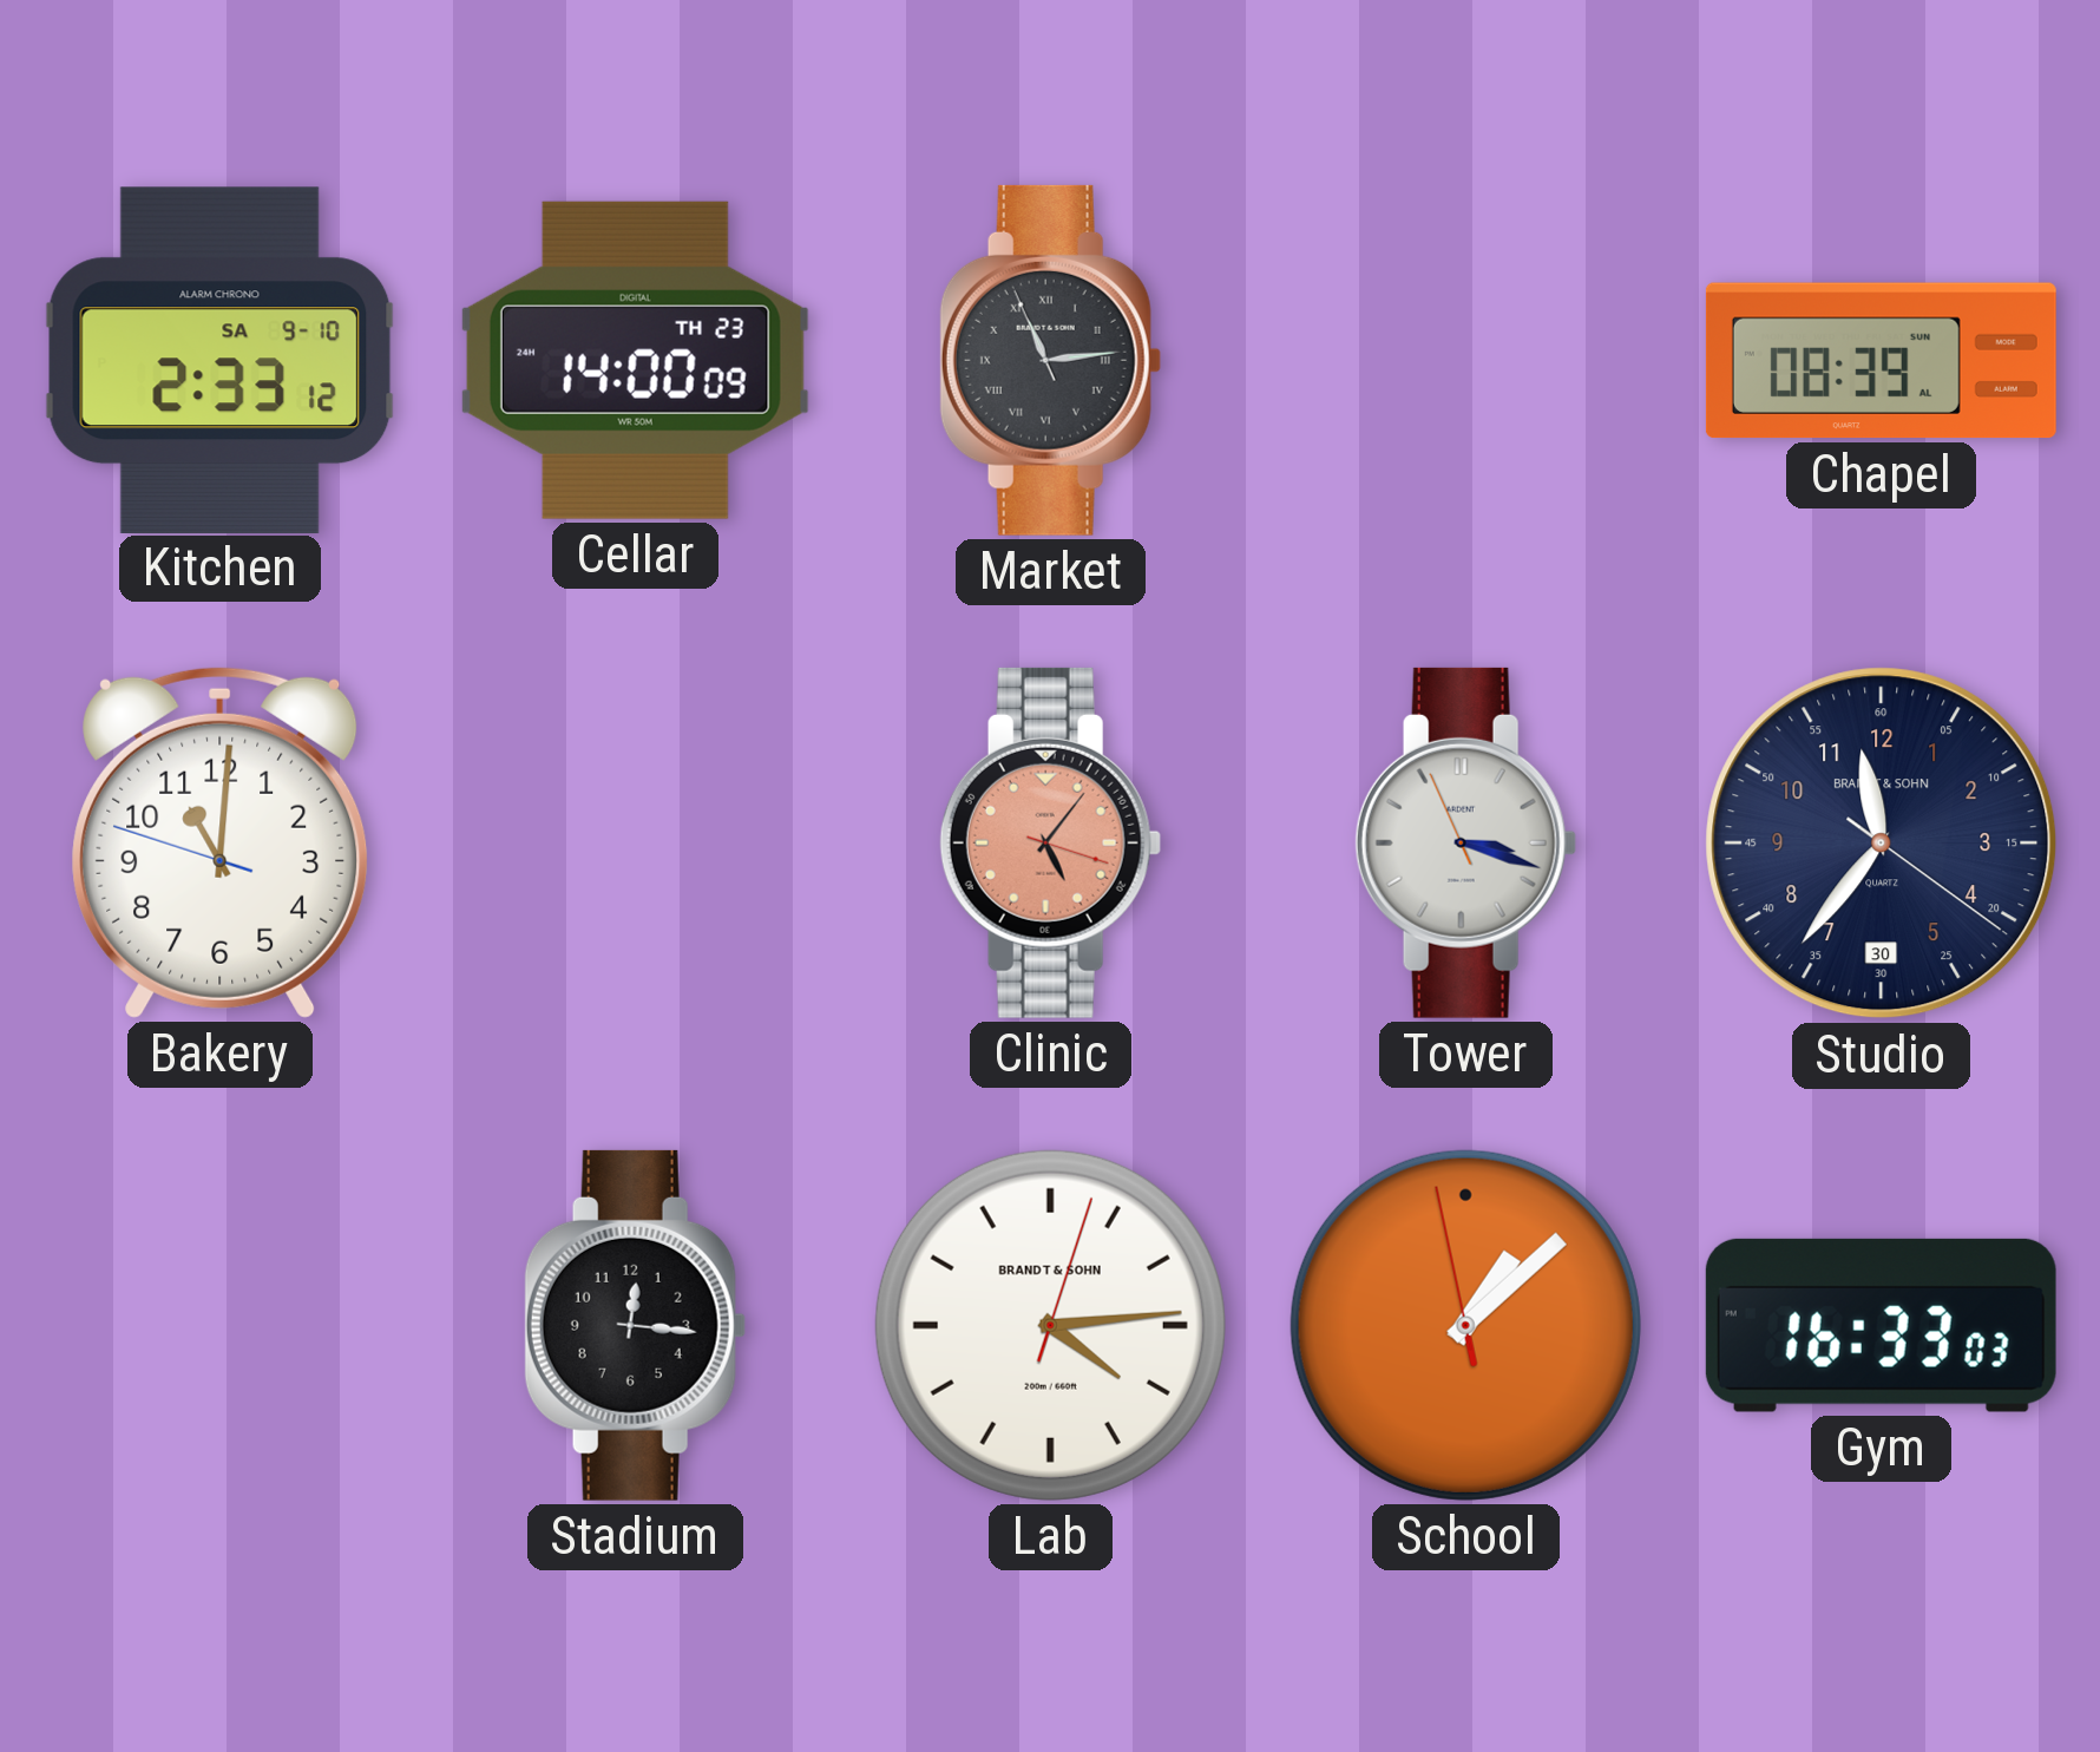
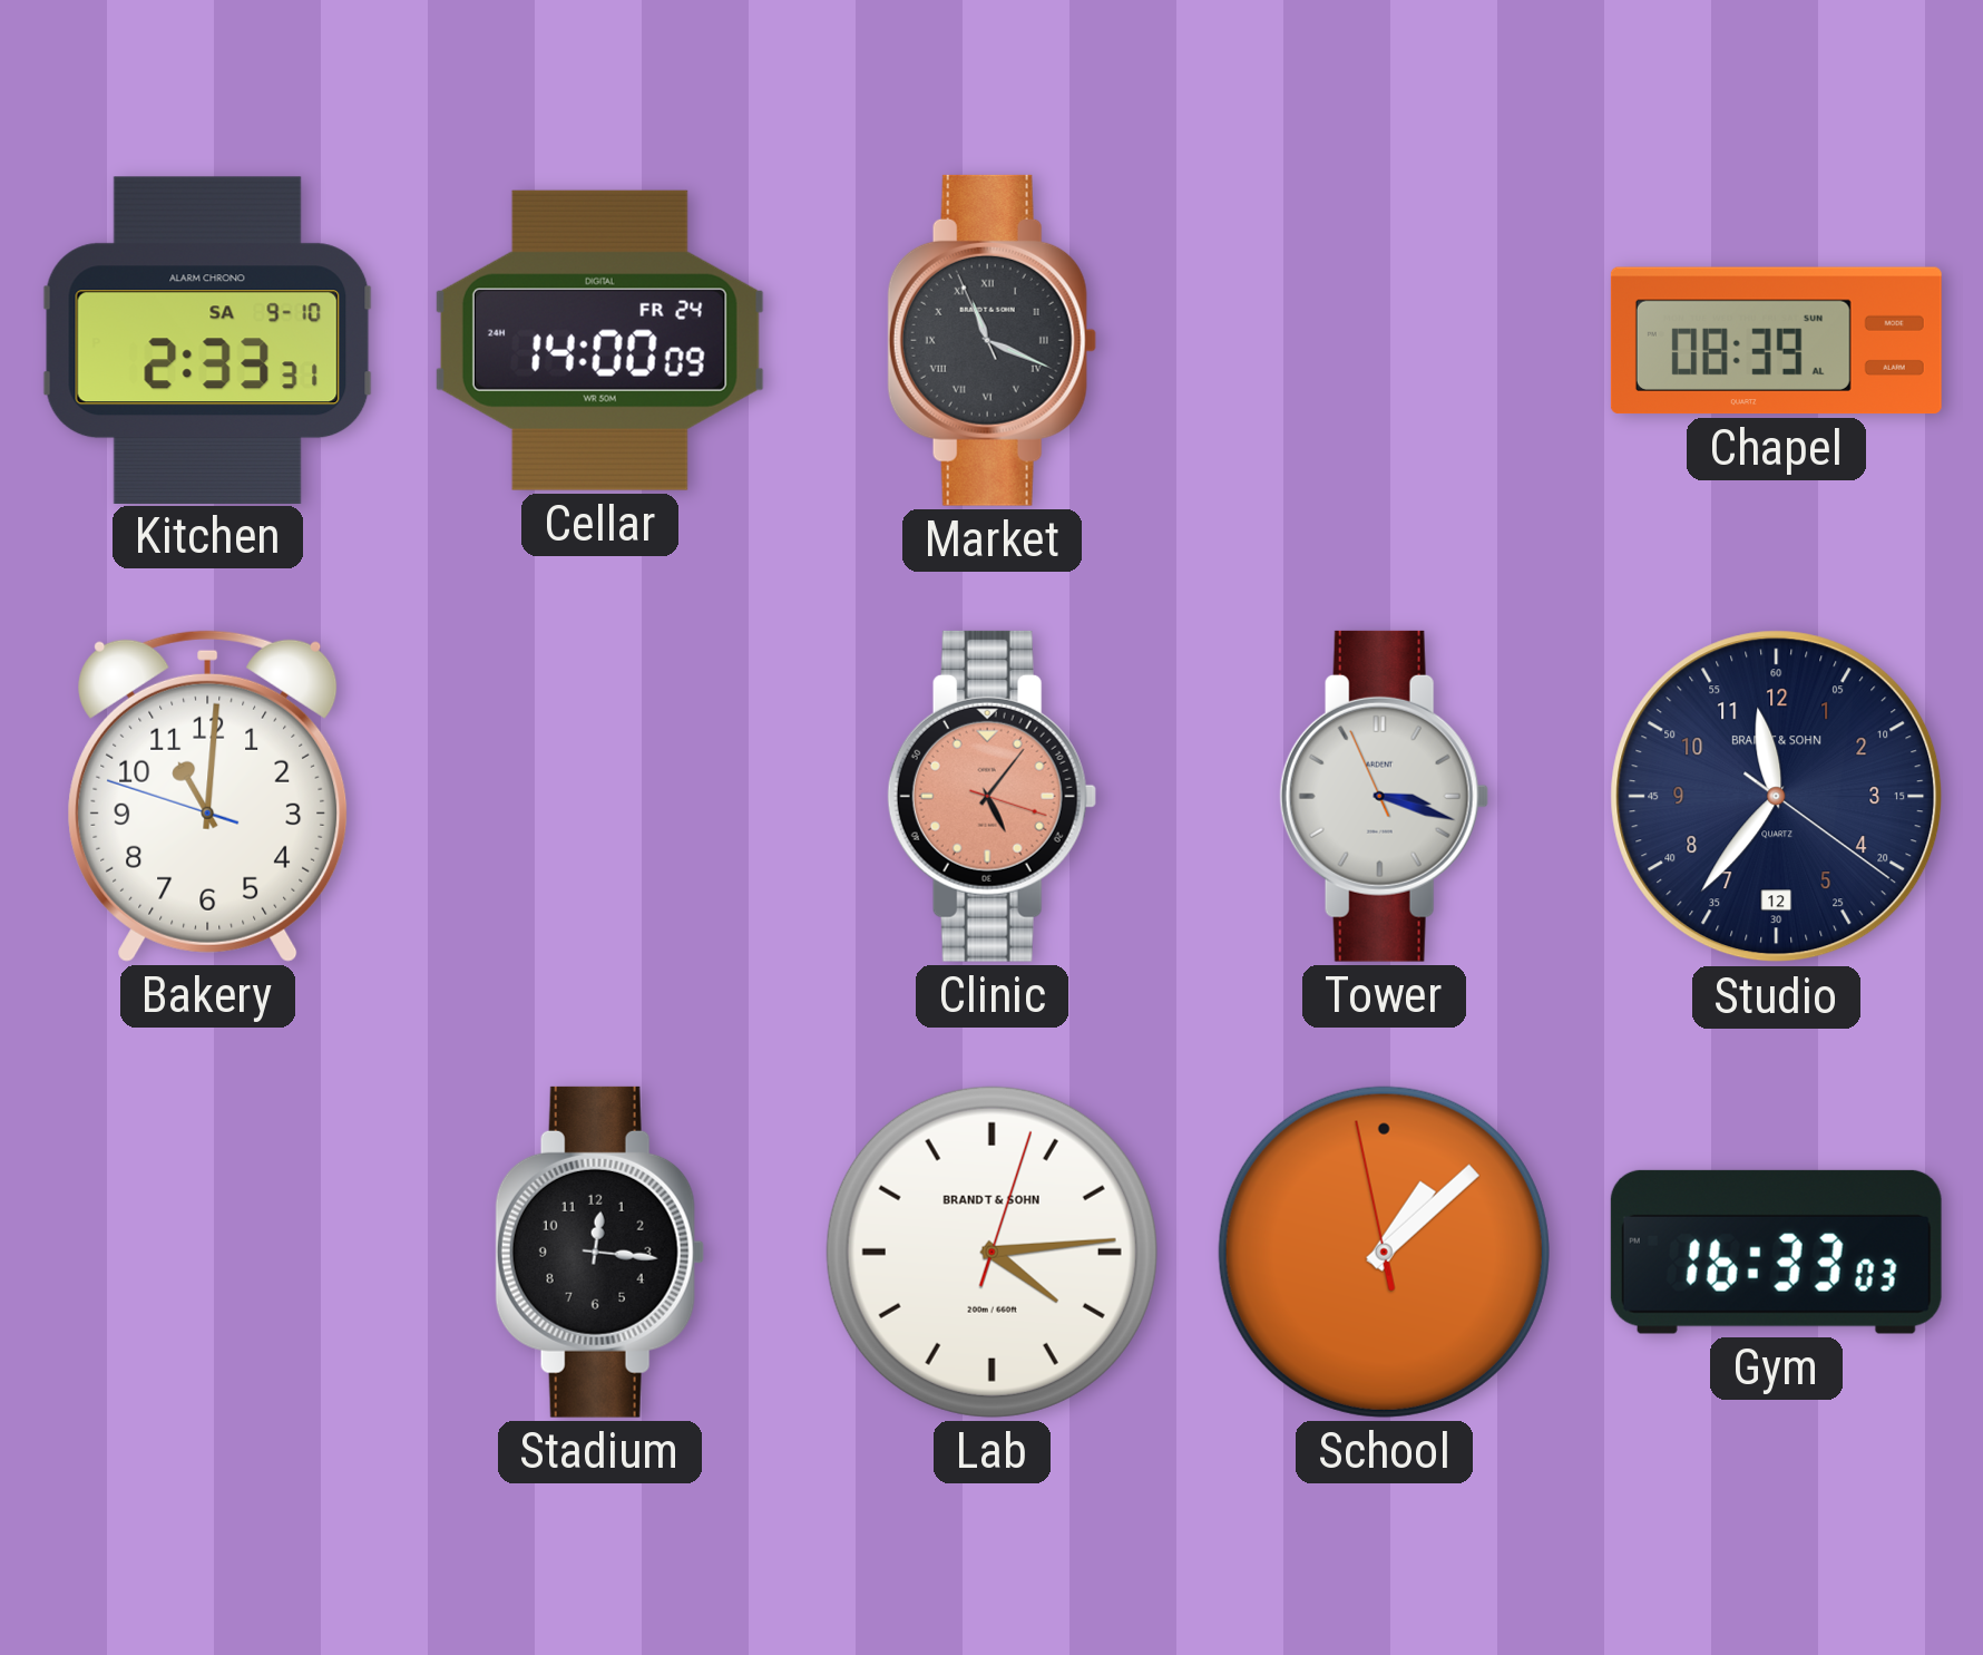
Kitchen: 2:33:12 -> 2:33:31 (208, 340)
Cellar date: TH 23 -> FR 24 (599, 340)
Market: 11:13 -> 11:18 (991, 340)
Studio date: 30 -> 12 (1777, 797)
